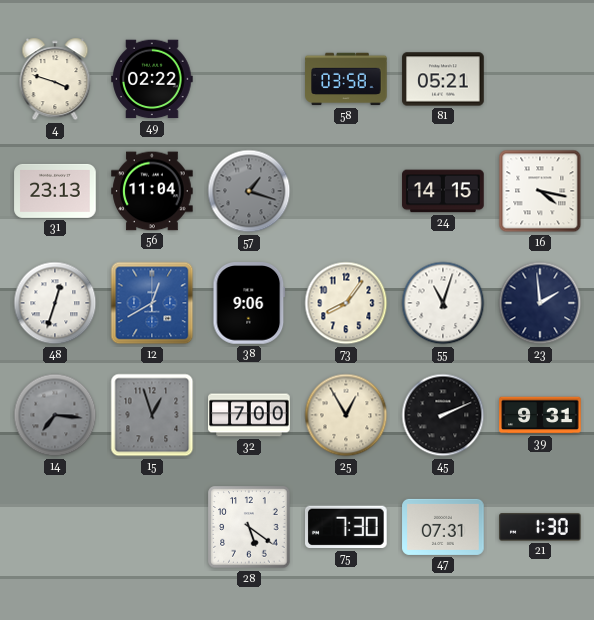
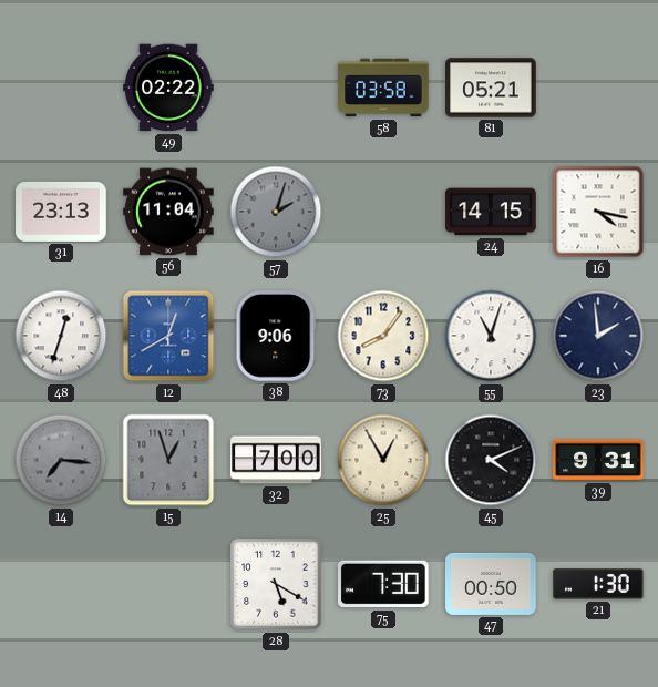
4: 3:48 -> none (55, 79)
57: 1:18 -> 2:03 (276, 212)
45: 2:11 -> 4:11 (491, 460)
28: 5:21 -> 5:20 (276, 584)
47: 07:31 -> 00:50 (491, 584)
